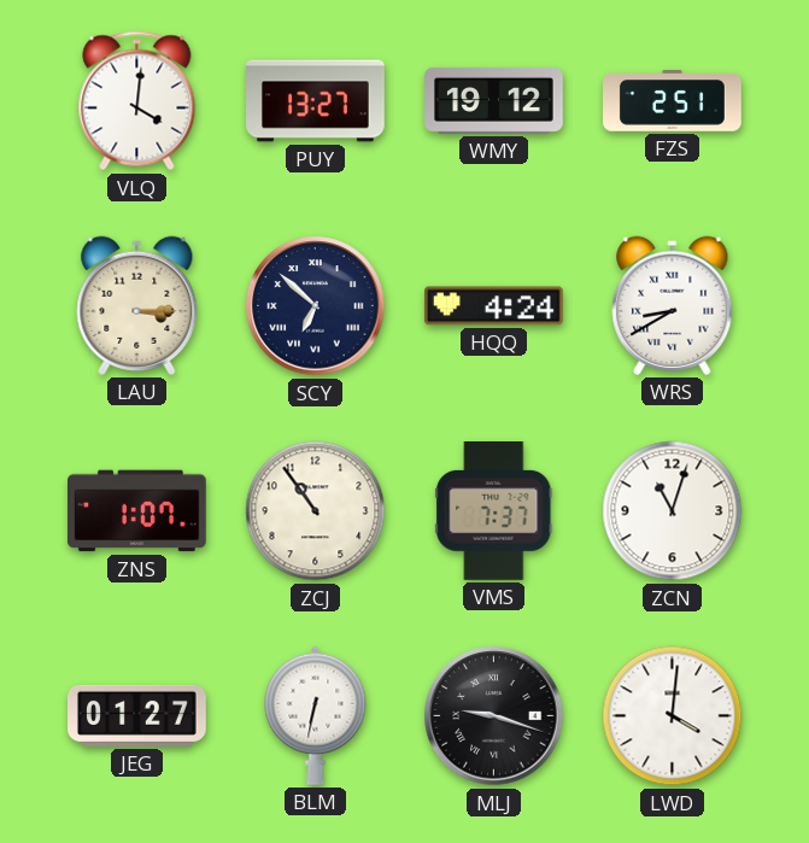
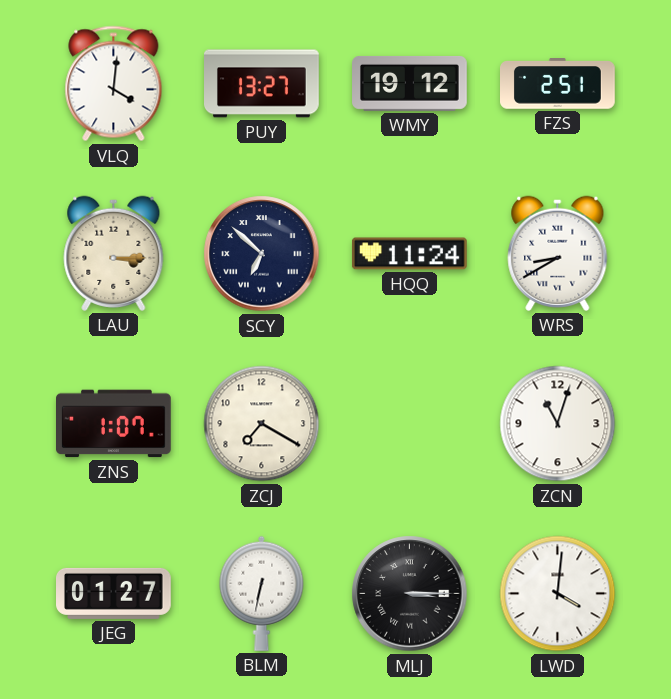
HQQ: 4:24 -> 11:24 (410, 254)
ZCJ: 10:54 -> 7:20 (262, 424)
VMS: 7:37 -> none (494, 511)
MLJ: 9:18 -> 3:15 (410, 594)
